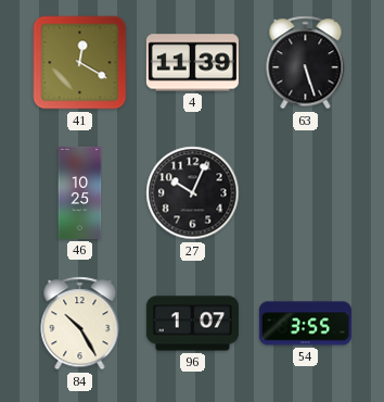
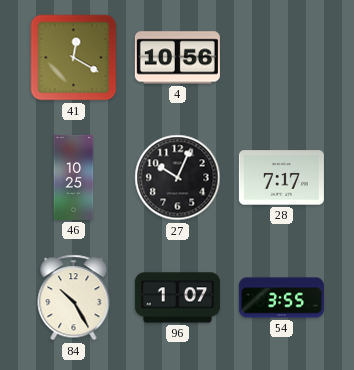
4: 11:39 -> 10:56 (177, 58)
63: 5:27 -> none (306, 63)
28: none -> 7:17 (281, 178)
